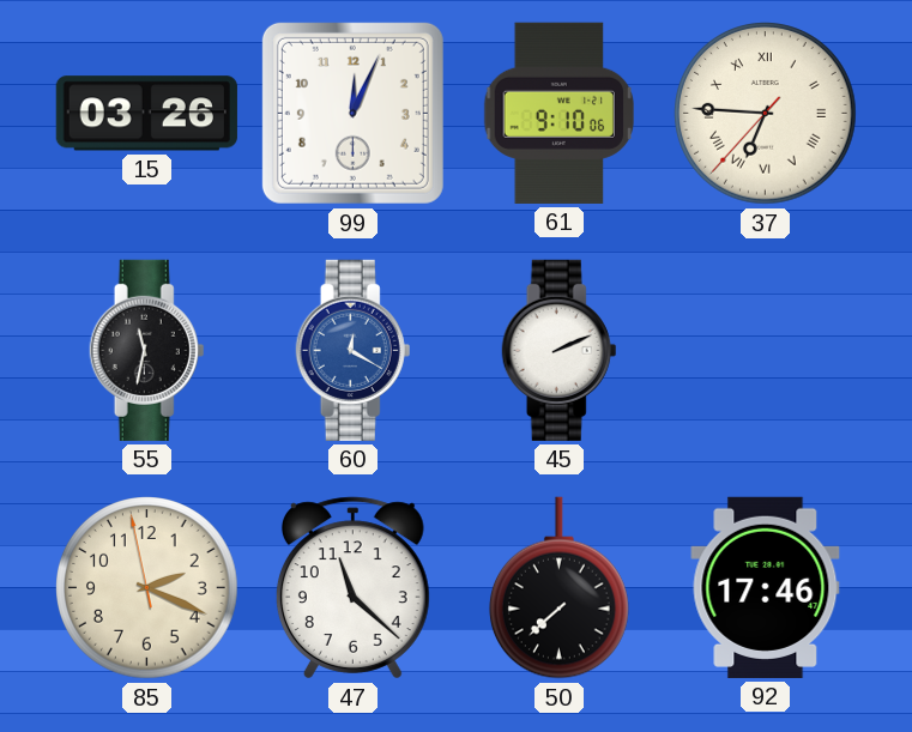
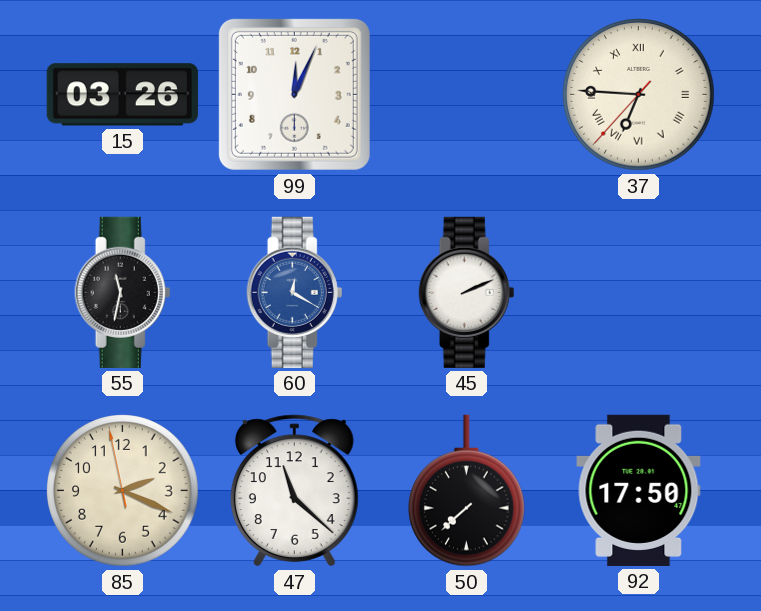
61: 9:10 -> none (558, 113)
92: 17:46 -> 17:50 (639, 490)
